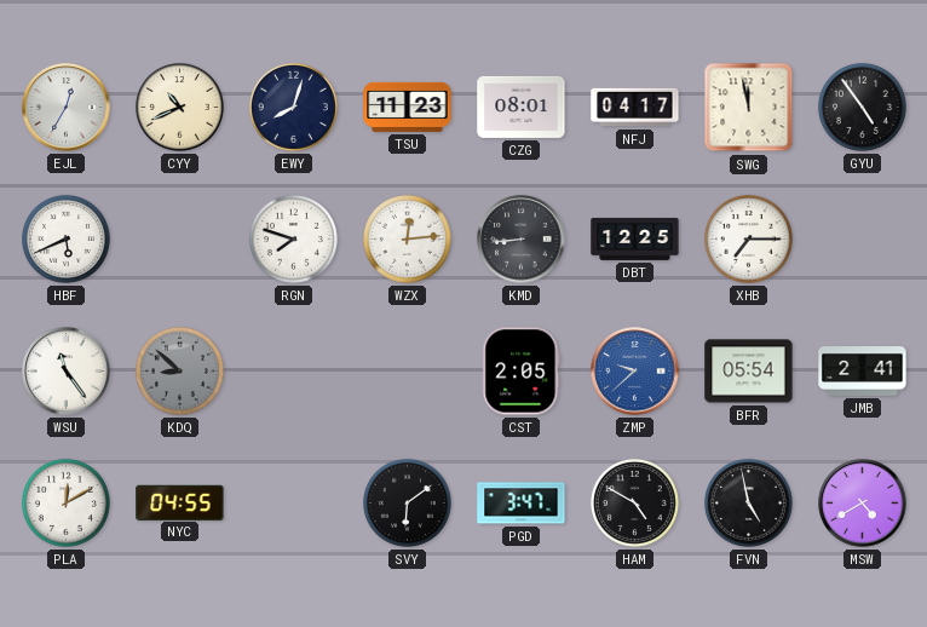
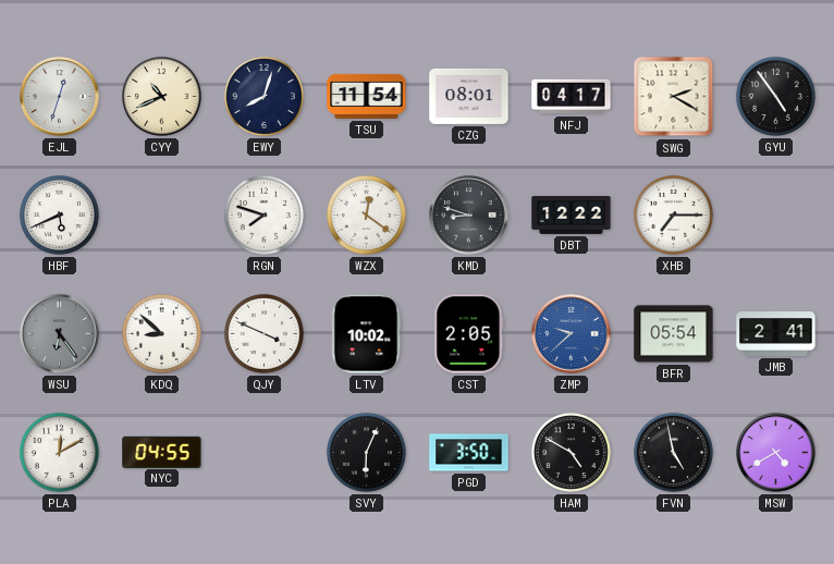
EJL: 12:35 -> 12:33 (60, 97)
TSU: 11:23 -> 11:54 (367, 96)
SWG: 11:58 -> 2:20 (674, 97)
WZX: 12:14 -> 12:21 (366, 214)
KMD: 8:44 -> 8:48 (469, 216)
DBT: 12:25 -> 12:22 (572, 214)
WSU: 11:24 -> 6:24 (60, 334)
WSU dial: white -> grey (60, 334)
KDQ dial: grey -> white (161, 333)
QJY: none -> 3:49 (263, 333)
LTV: none -> 10:02 (366, 334)
SVY: 6:09 -> 6:04 (366, 452)
PGD: 3:47 -> 3:50 (469, 453)
